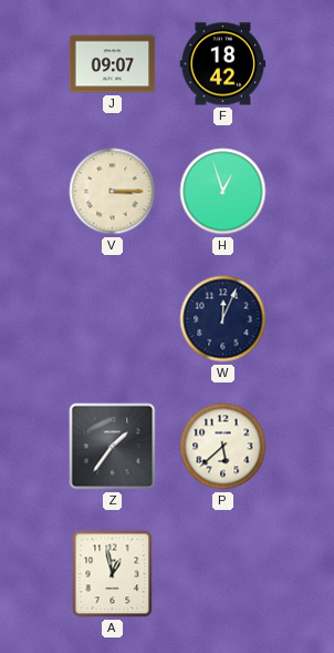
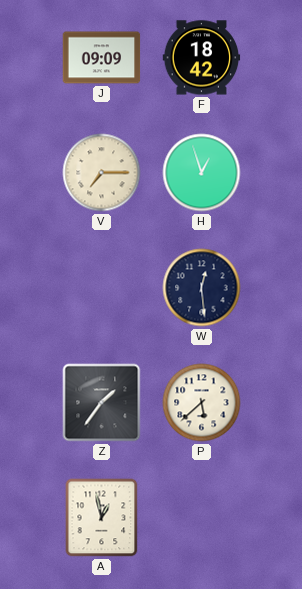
J: 09:07 -> 09:09 (102, 58)
V: 3:15 -> 7:15 (102, 173)
W: 12:04 -> 12:29 (202, 288)
